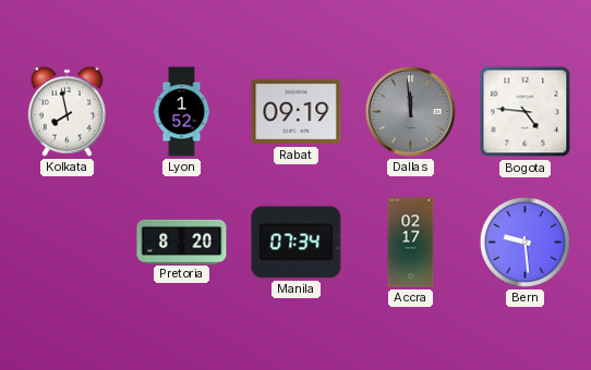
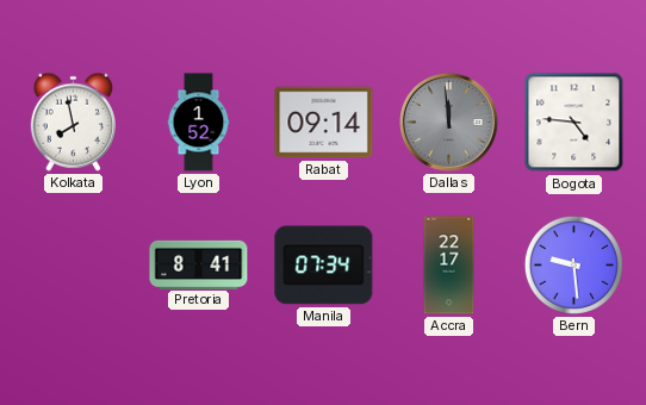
Rabat: 09:19 -> 09:14 (324, 123)
Pretoria: 8:20 -> 8:41 (199, 264)
Accra: 02:17 -> 22:17 (449, 266)
